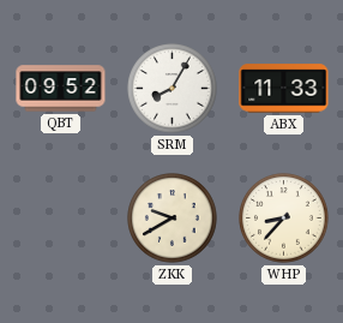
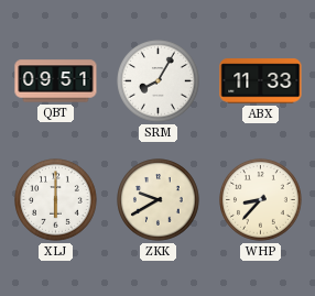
QBT: 09:52 -> 09:51 (56, 81)
XLJ: none -> 6:00 (56, 200)
